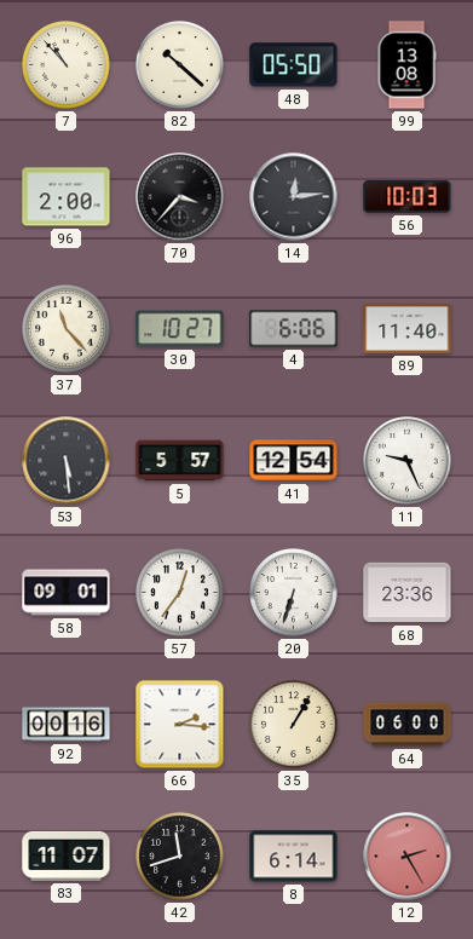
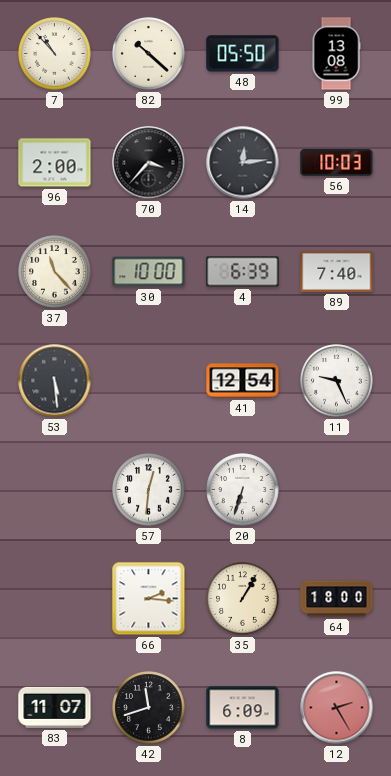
30: 10:27 -> 10:00 (149, 272)
4: 6:06 -> 6:39 (243, 272)
89: 11:40 -> 7:40 (337, 271)
5: 5:57 -> none (180, 461)
58: 09:01 -> none (67, 593)
57: 12:36 -> 12:31 (149, 490)
68: 23:36 -> none (408, 593)
92: 00:16 -> none (67, 725)
64: 06:00 -> 18:00 (337, 599)
8: 6:14 -> 6:09 (243, 708)
